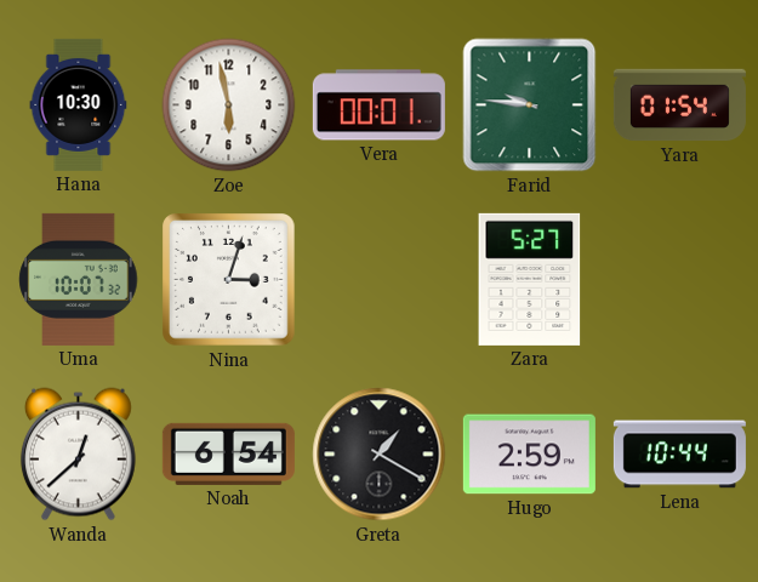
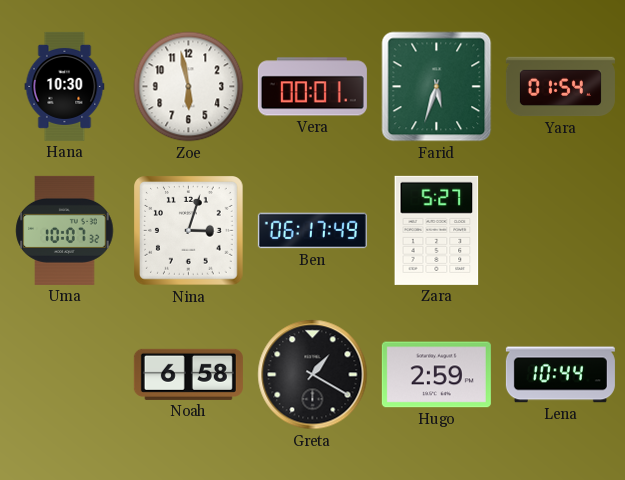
Farid: 9:46 -> 5:33 (437, 87)
Ben: none -> 06:17 (312, 231)
Wanda: 12:38 -> none (78, 455)
Noah: 6:54 -> 6:58 (188, 374)
